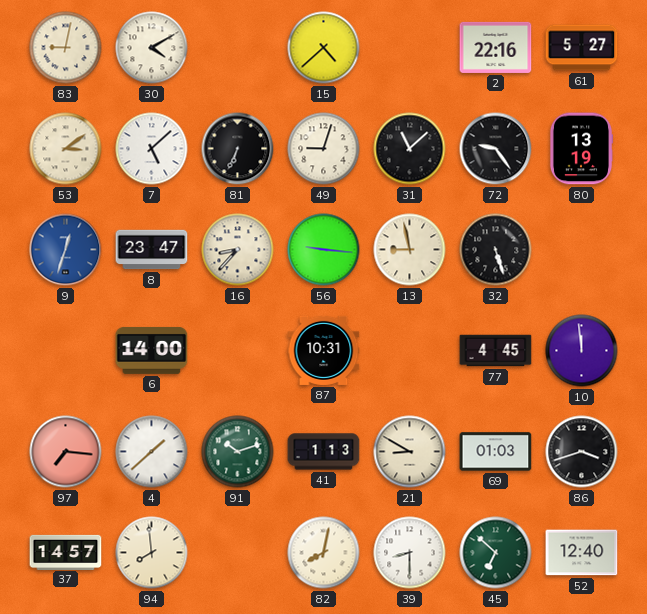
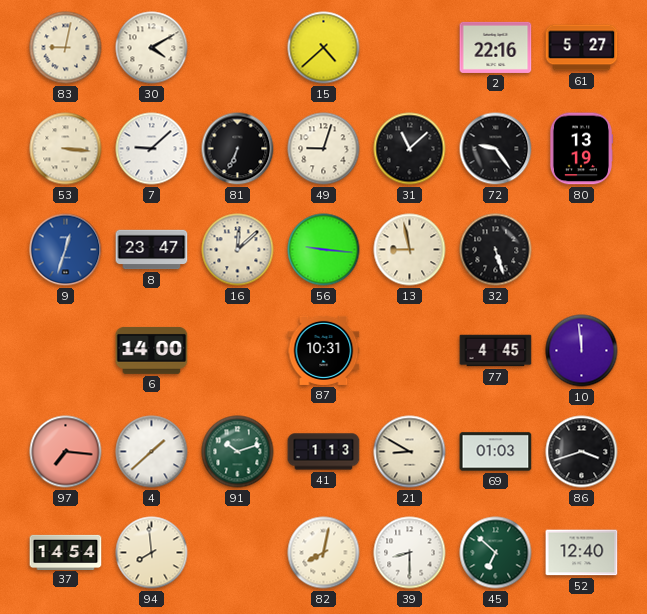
53: 3:09 -> 3:16 (66, 149)
7: 5:08 -> 9:08 (152, 149)
16: 8:37 -> 12:08 (238, 250)
37: 14:57 -> 14:54 (66, 552)
